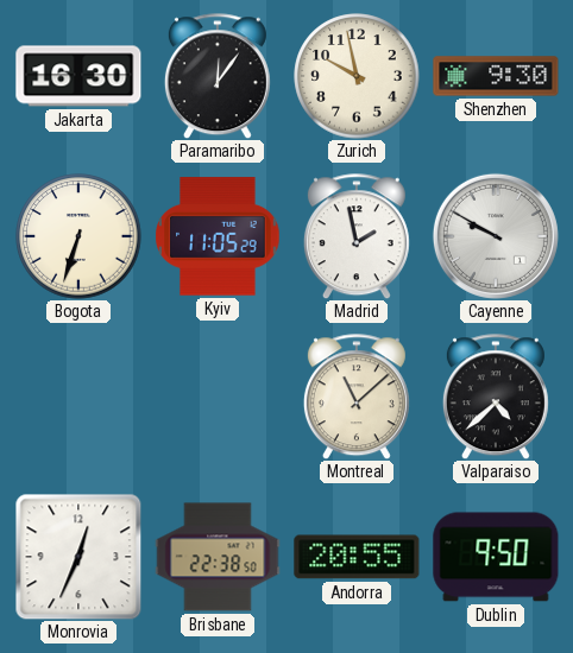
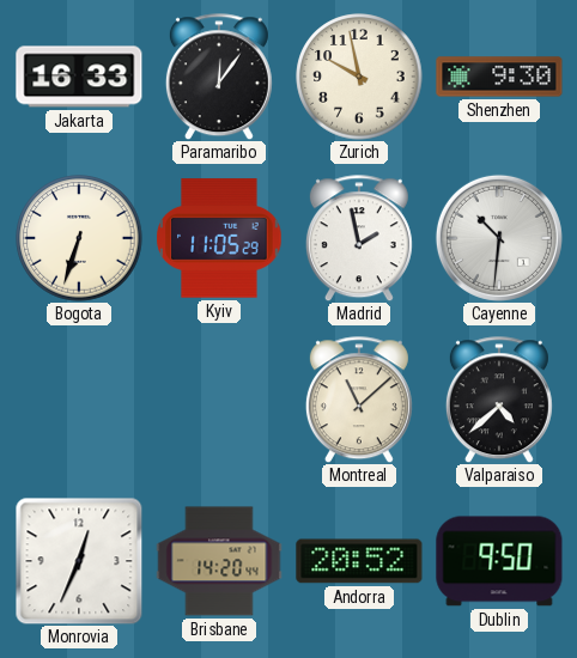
Jakarta: 16:30 -> 16:33 (79, 77)
Cayenne: 9:50 -> 10:31 (499, 238)
Brisbane: 22:38 -> 14:20 (219, 561)
Andorra: 20:55 -> 20:52 (359, 561)
